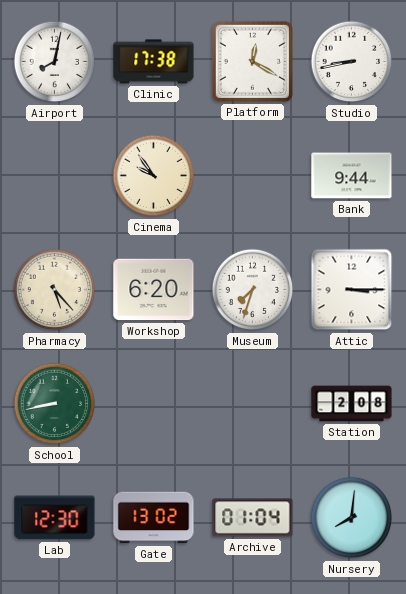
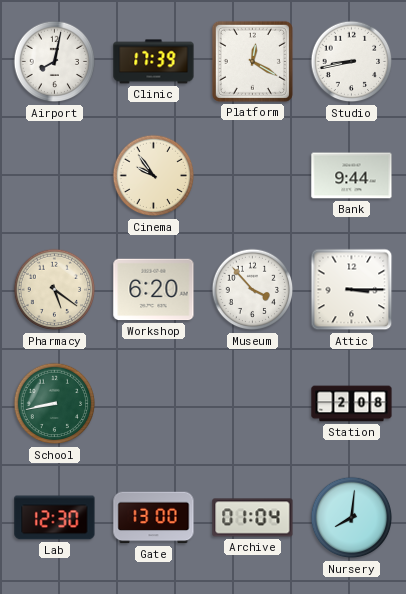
Clinic: 17:38 -> 17:39 (154, 62)
Pharmacy: 5:23 -> 5:21 (55, 290)
Museum: 7:33 -> 3:53 (253, 290)
Gate: 13:02 -> 13:00 (154, 518)
